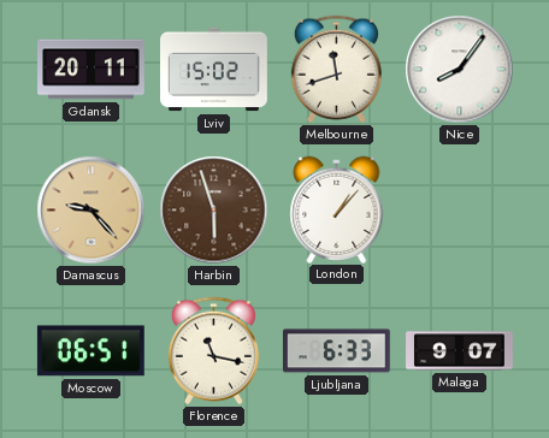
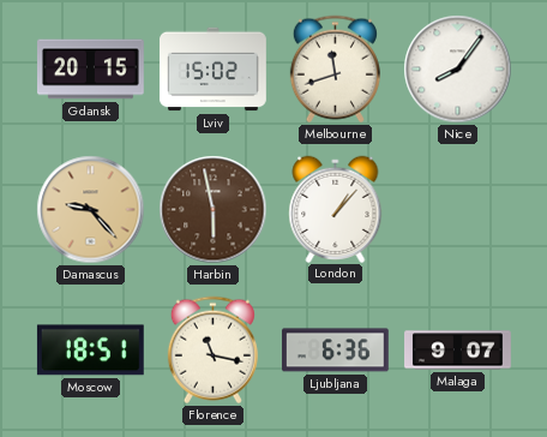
Gdansk: 20:11 -> 20:15 (91, 70)
Harbin: 5:57 -> 5:58 (214, 210)
Moscow: 06:51 -> 18:51 (90, 351)
Ljubljana: 6:33 -> 6:36 (335, 351)
